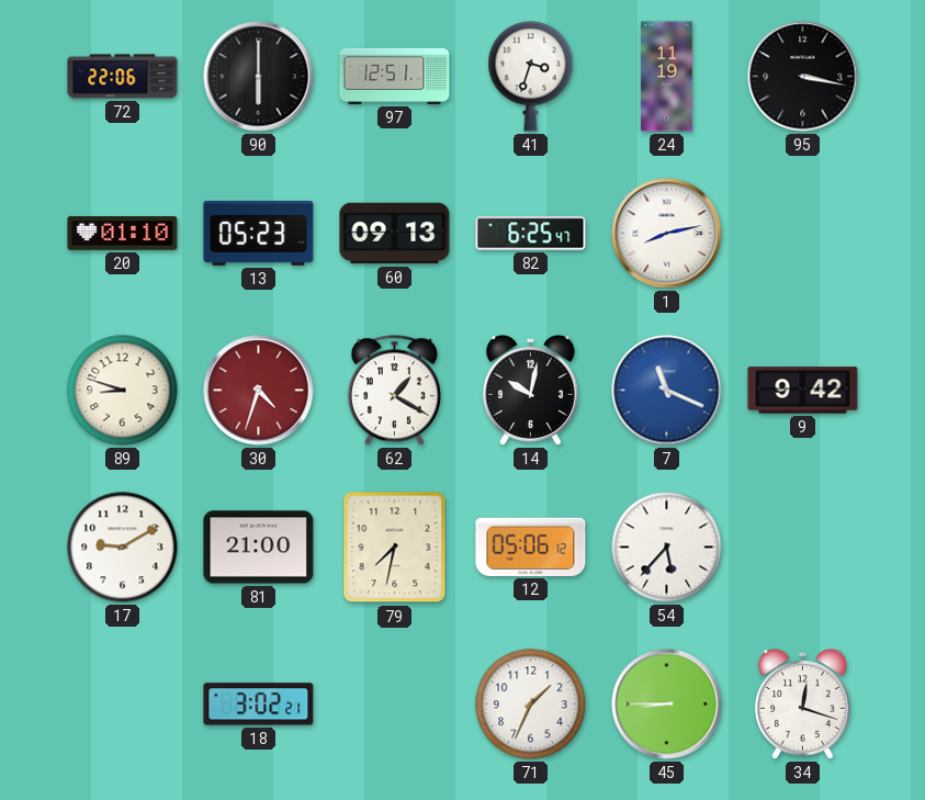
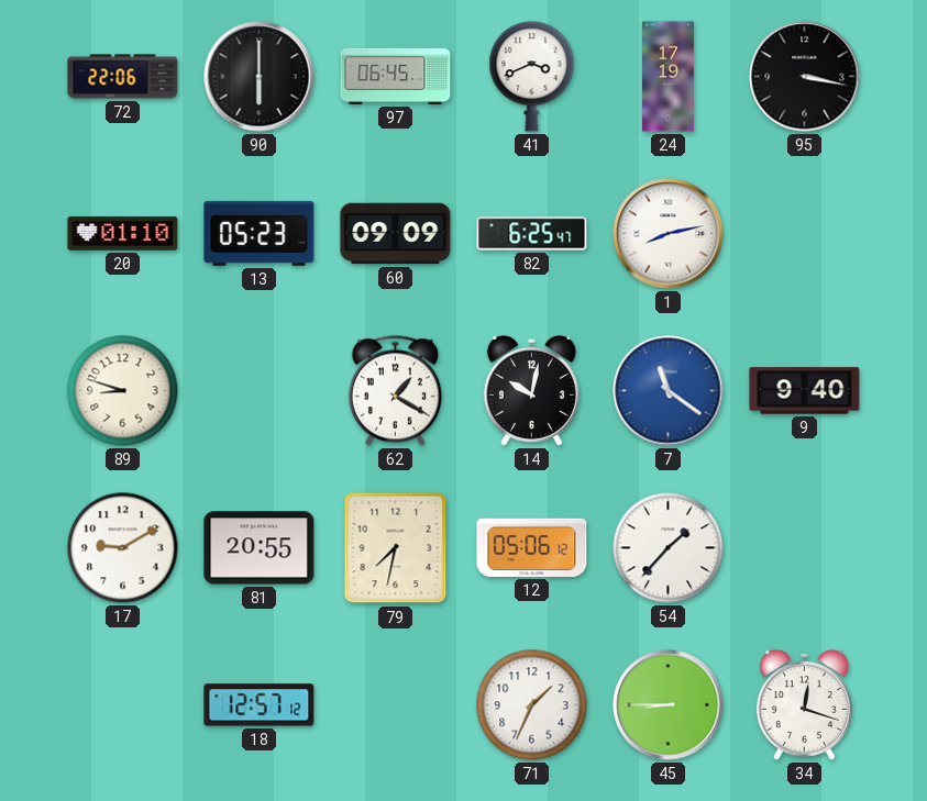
97: 12:51 -> 06:45 (396, 76)
41: 3:33 -> 3:41 (532, 77)
24: 11:19 -> 17:19 (669, 77)
60: 09:13 -> 09:09 (396, 234)
30: 4:33 -> none (259, 391)
7: 11:19 -> 11:21 (669, 391)
9: 9:42 -> 9:40 (805, 391)
81: 21:00 -> 20:55 (260, 548)
54: 5:37 -> 1:37 (669, 548)
18: 3:02 -> 12:57 (260, 705)
